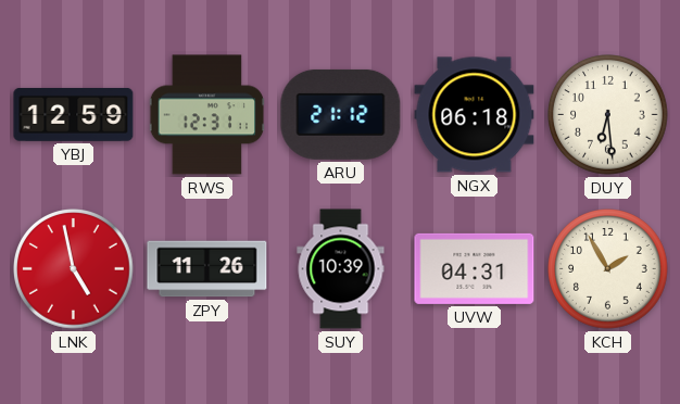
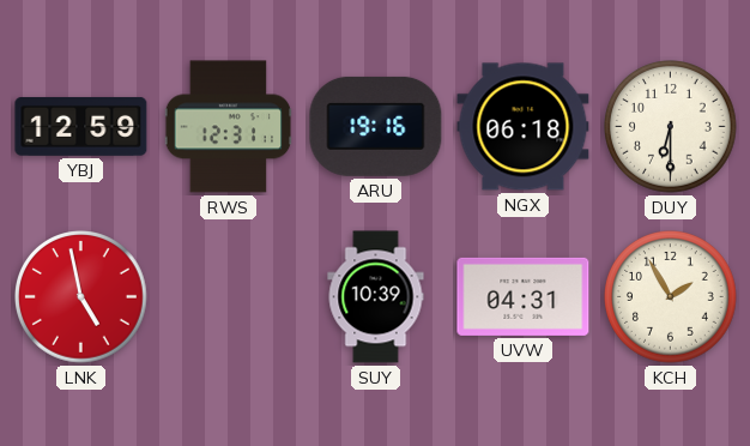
ARU: 21:12 -> 19:16 (376, 126)
DUY: 6:29 -> 6:30 (671, 127)
ZPY: 11:26 -> none (207, 269)
